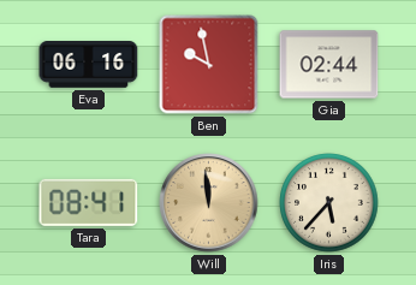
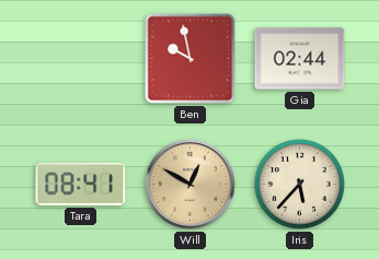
Eva: 06:16 -> none (89, 65)
Will: 11:59 -> 12:50 (191, 185)
